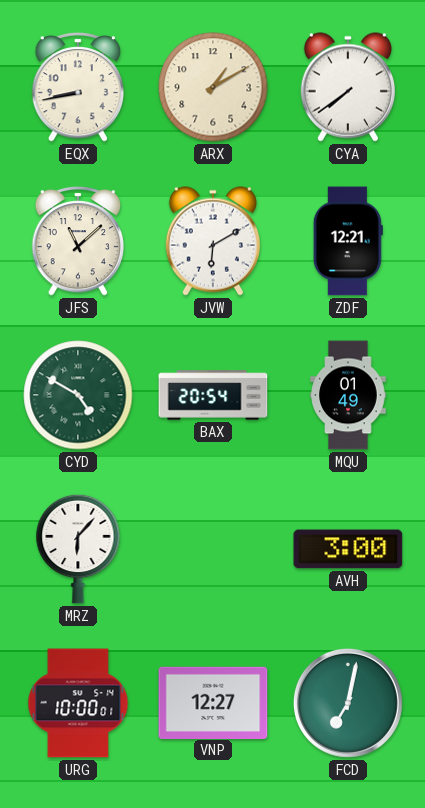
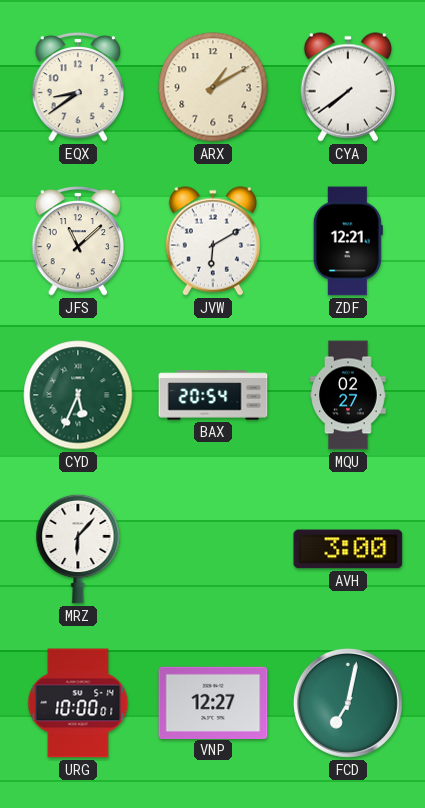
EQX: 8:43 -> 8:39 (77, 88)
CYD: 4:50 -> 5:34 (78, 395)
MQU: 01:49 -> 02:27 (348, 395)
